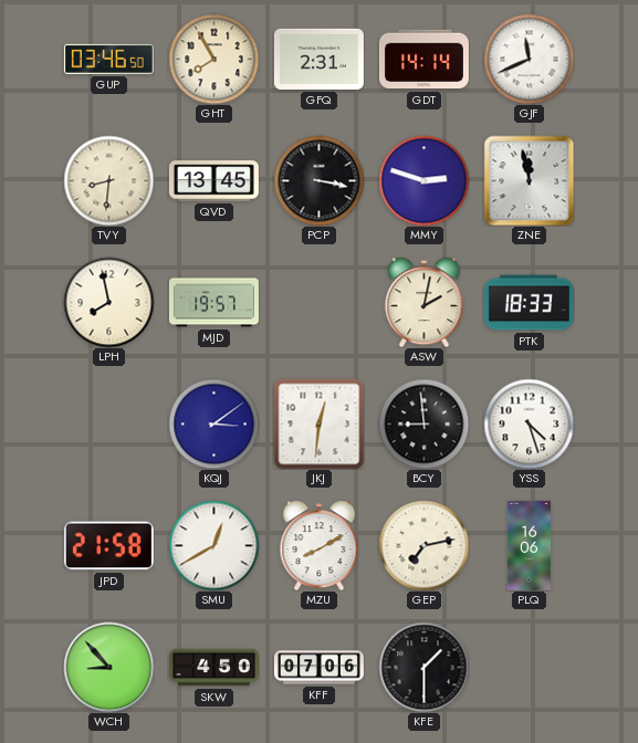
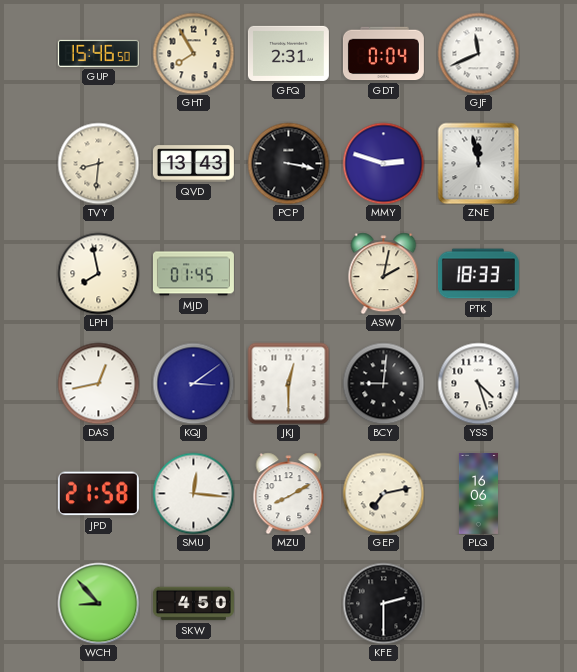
GUP: 03:46 -> 15:46 (98, 53)
GDT: 14:14 -> 0:04 (383, 54)
QVD: 13:45 -> 13:43 (193, 164)
MJD: 19:57 -> 01:45 (193, 274)
DAS: none -> 12:43 (98, 383)
JKJ: 12:31 -> 12:30 (288, 383)
BCY: 8:59 -> 9:01 (383, 383)
SMU: 12:40 -> 12:16 (193, 493)
KFF: 07:06 -> none (318, 668)
KFE: 1:30 -> 2:30 (383, 603)
